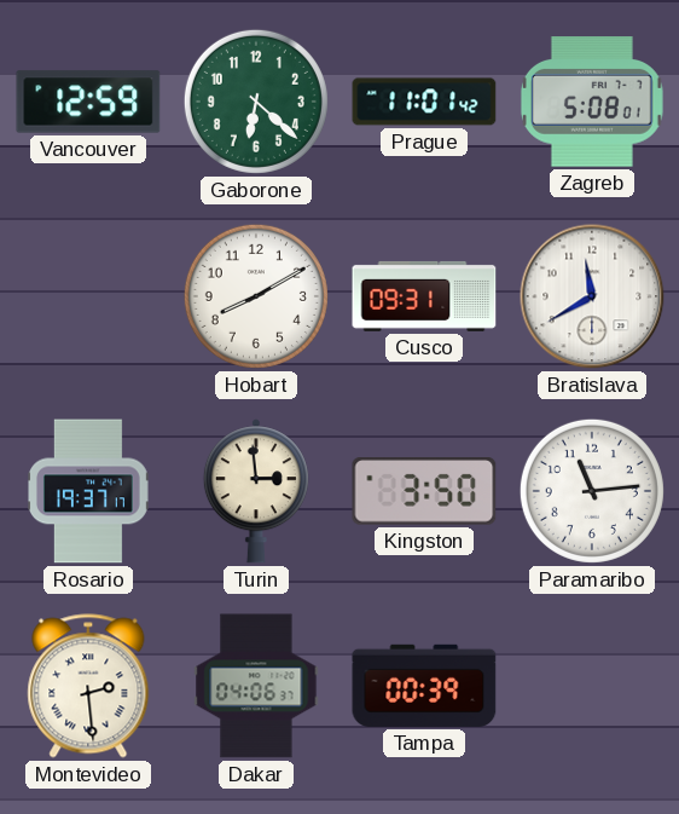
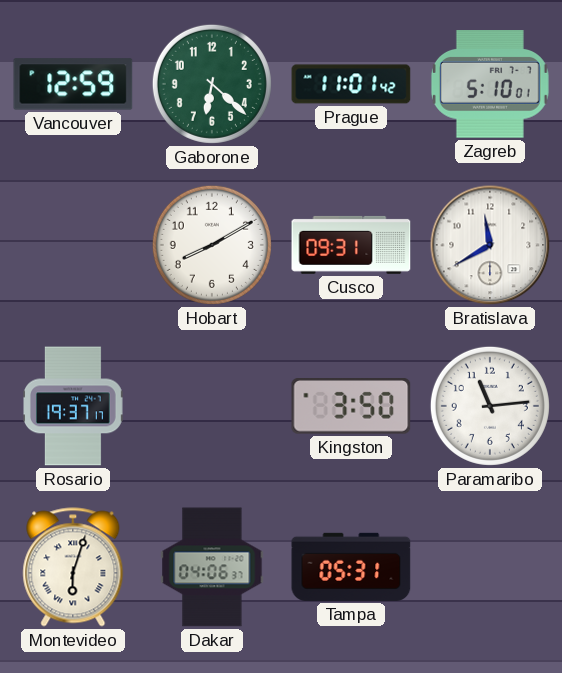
Zagreb: 5:08 -> 5:10 (490, 84)
Turin: 2:59 -> none (256, 491)
Montevideo: 2:29 -> 6:03 (73, 567)
Tampa: 00:39 -> 05:31 (351, 567)
